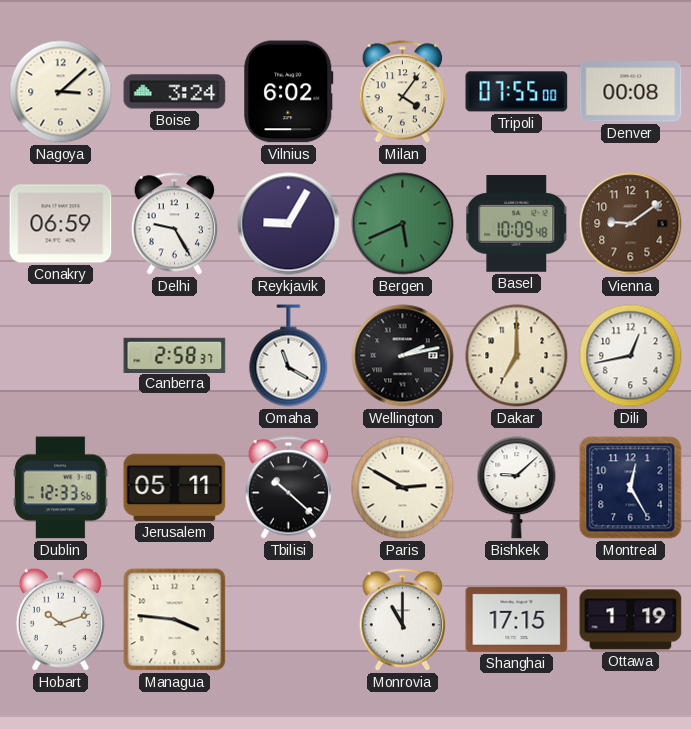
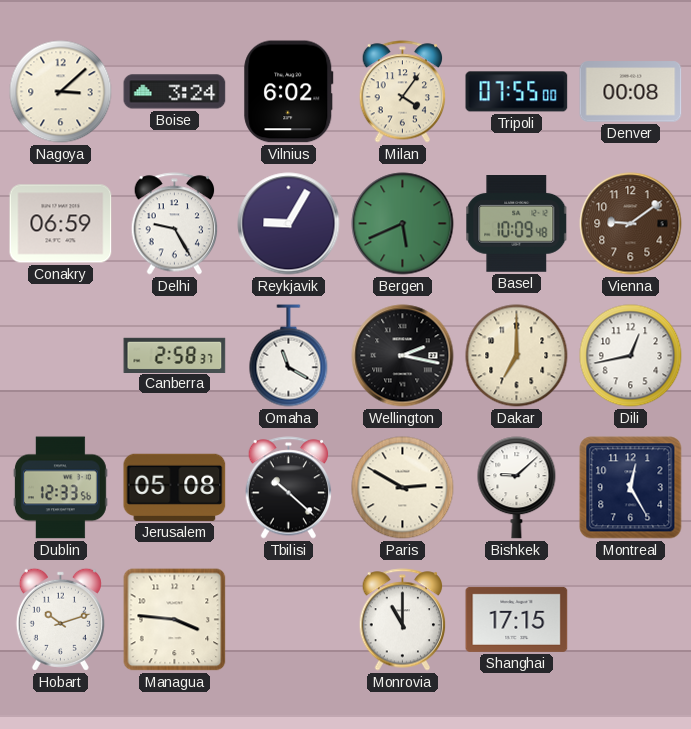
Wellington: 2:13 -> 2:17 (403, 356)
Jerusalem: 05:11 -> 05:08 (175, 487)
Ottawa: 1:19 -> none (631, 620)
